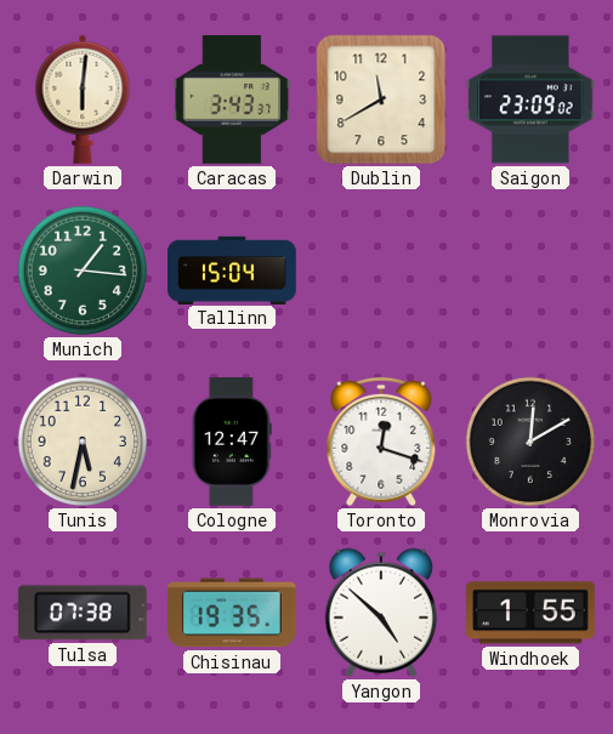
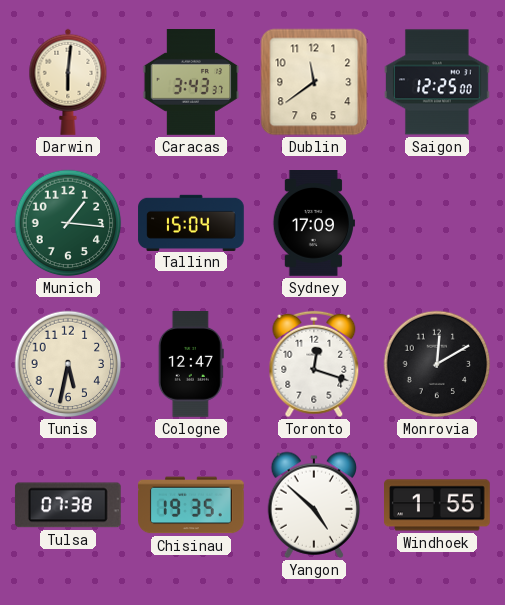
Dublin: 11:40 -> 11:39 (314, 82)
Saigon: 23:09 -> 12:25 (438, 82)
Sydney: none -> 17:09 (314, 223)
